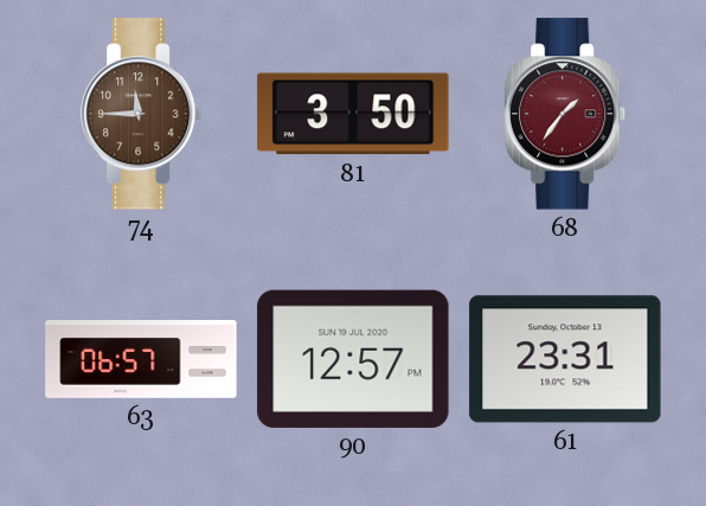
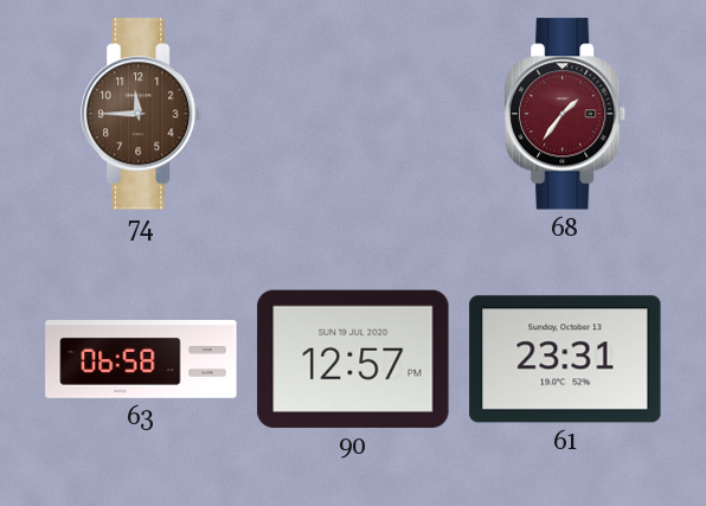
81: 3:50 -> none (353, 114)
63: 06:57 -> 06:58 (141, 360)
